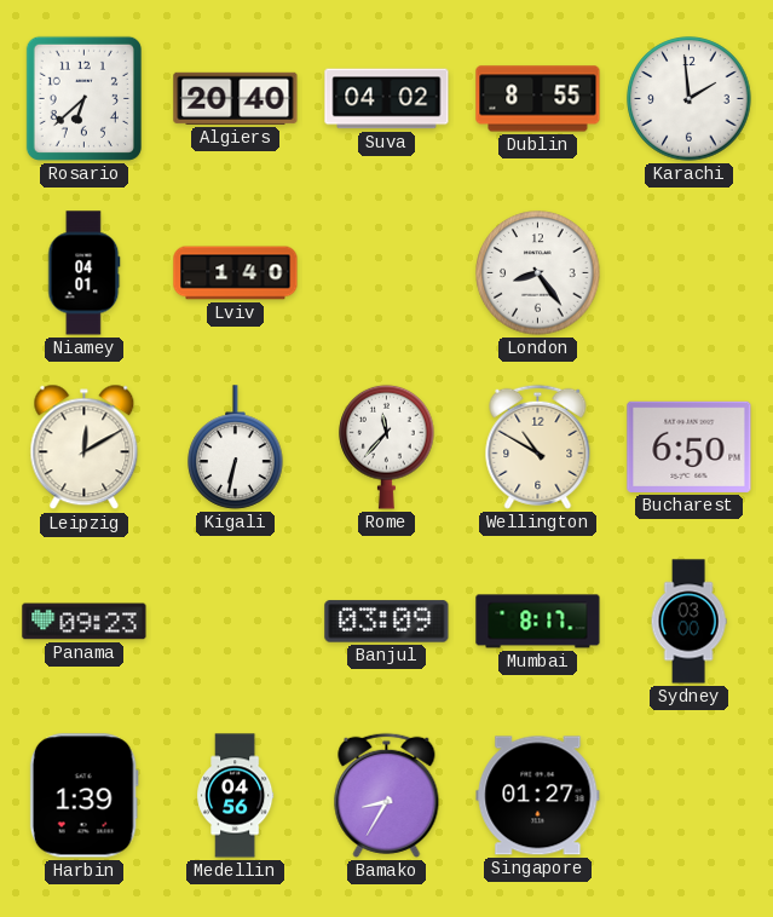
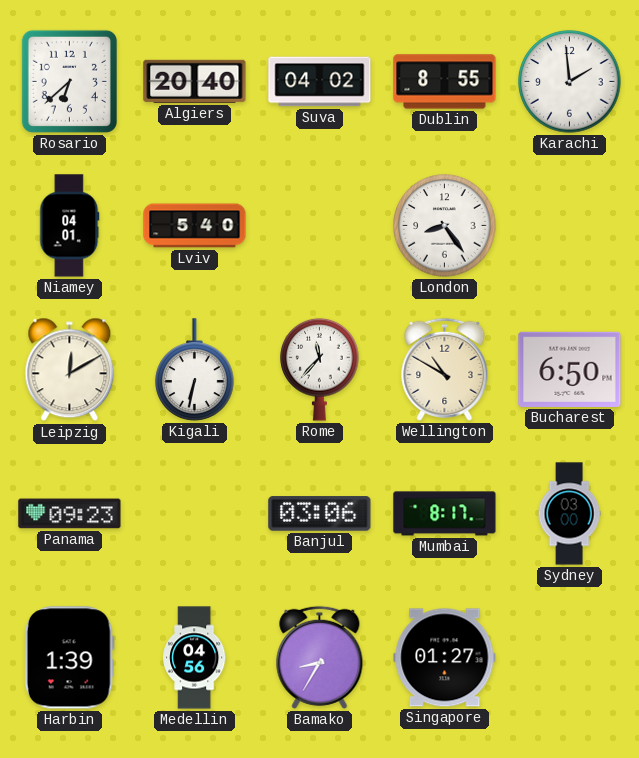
Lviv: 1:40 -> 5:40 (195, 226)
Banjul: 03:09 -> 03:06 (320, 514)
